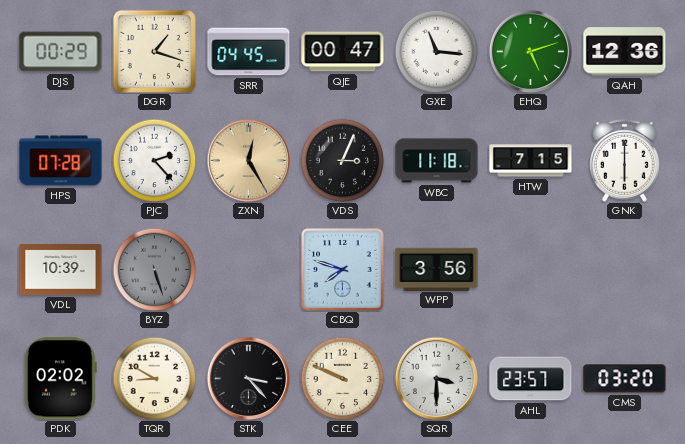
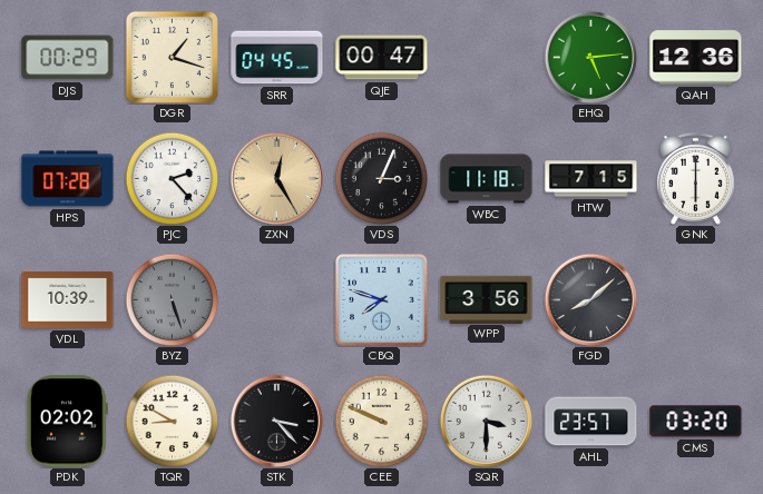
GXE: 11:16 -> none (436, 51)
EHQ: 5:12 -> 5:14 (590, 57)
FGD: none -> 8:08 (590, 299)
